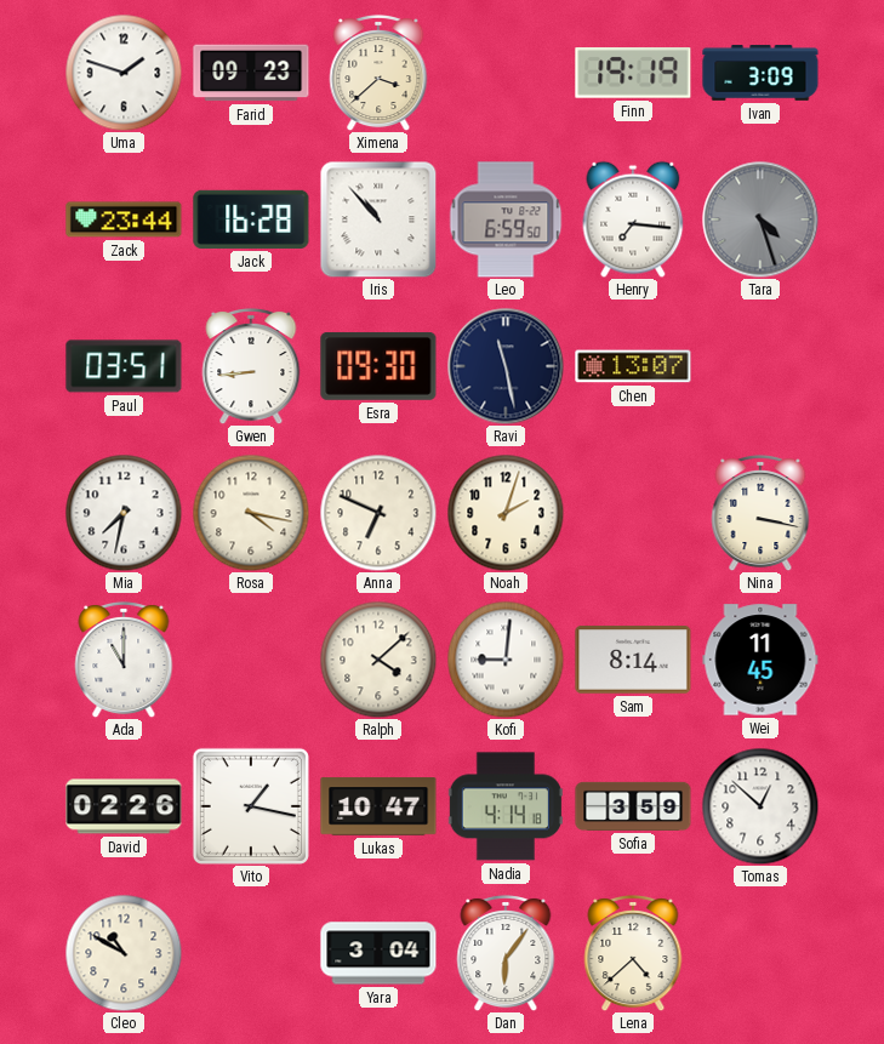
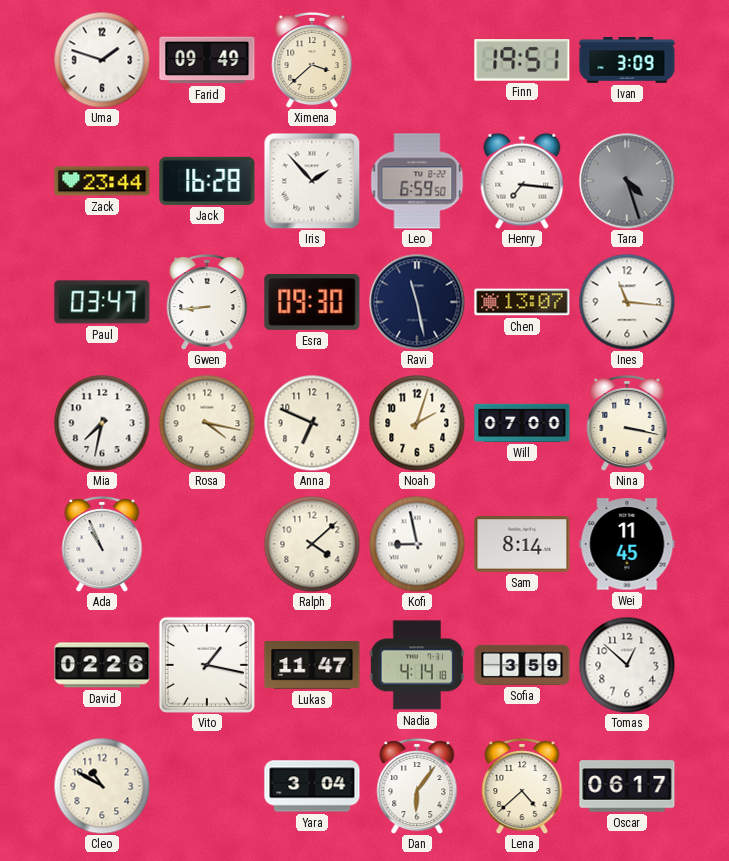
Farid: 09:23 -> 09:49 (207, 60)
Finn: 19:19 -> 19:51 (522, 60)
Iris: 10:53 -> 1:53 (312, 181)
Paul: 03:51 -> 03:47 (102, 302)
Ines: none -> 11:16 (627, 302)
Will: none -> 07:00 (522, 423)
Ada: 11:00 -> 10:56 (102, 544)
Kofi: 9:01 -> 8:58 (417, 544)
Lukas: 10:47 -> 11:47 (312, 665)
Oscar: none -> 06:17 (627, 786)
